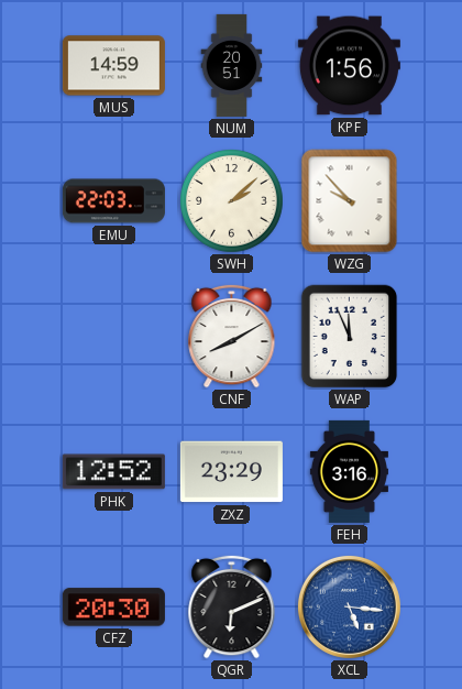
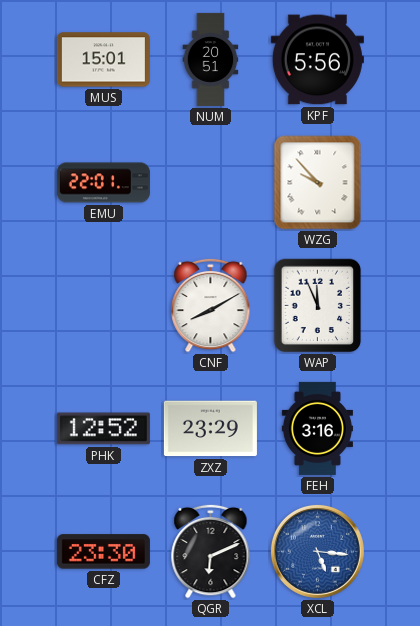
MUS: 14:59 -> 15:01 (103, 60)
KPF: 1:56 -> 5:56 (317, 60)
EMU: 22:03 -> 22:01 (103, 183)
SWH: 2:08 -> none (232, 201)
CFZ: 20:30 -> 23:30 (103, 552)
